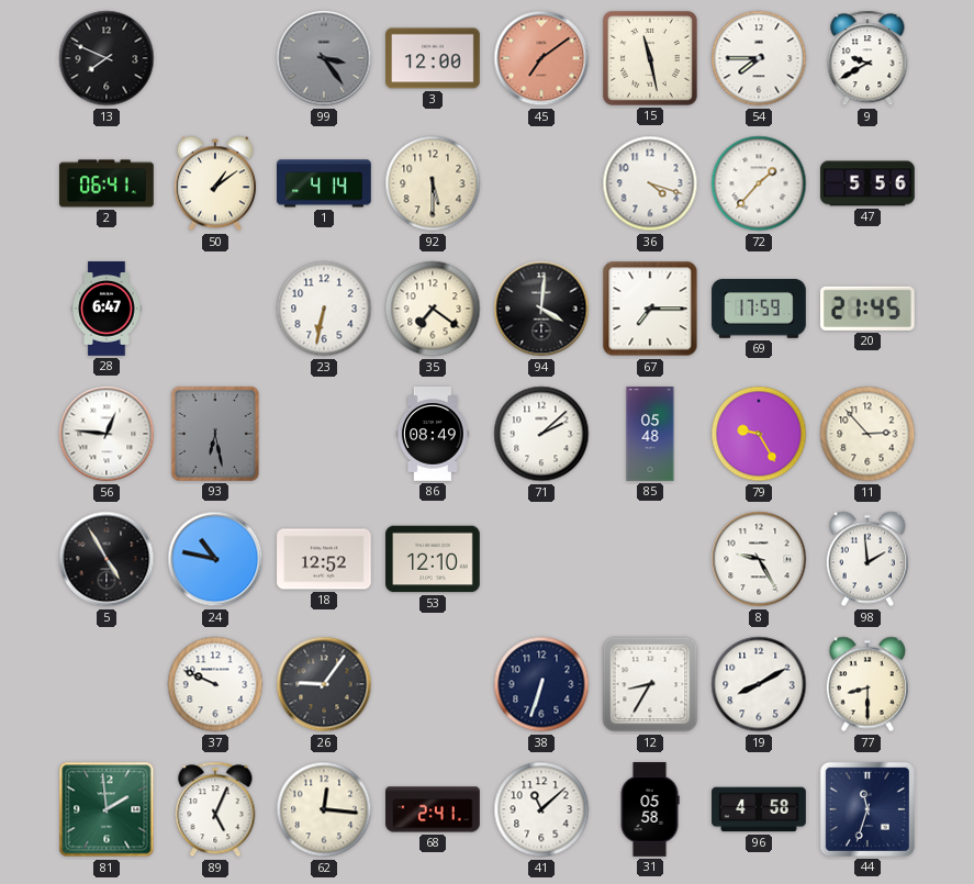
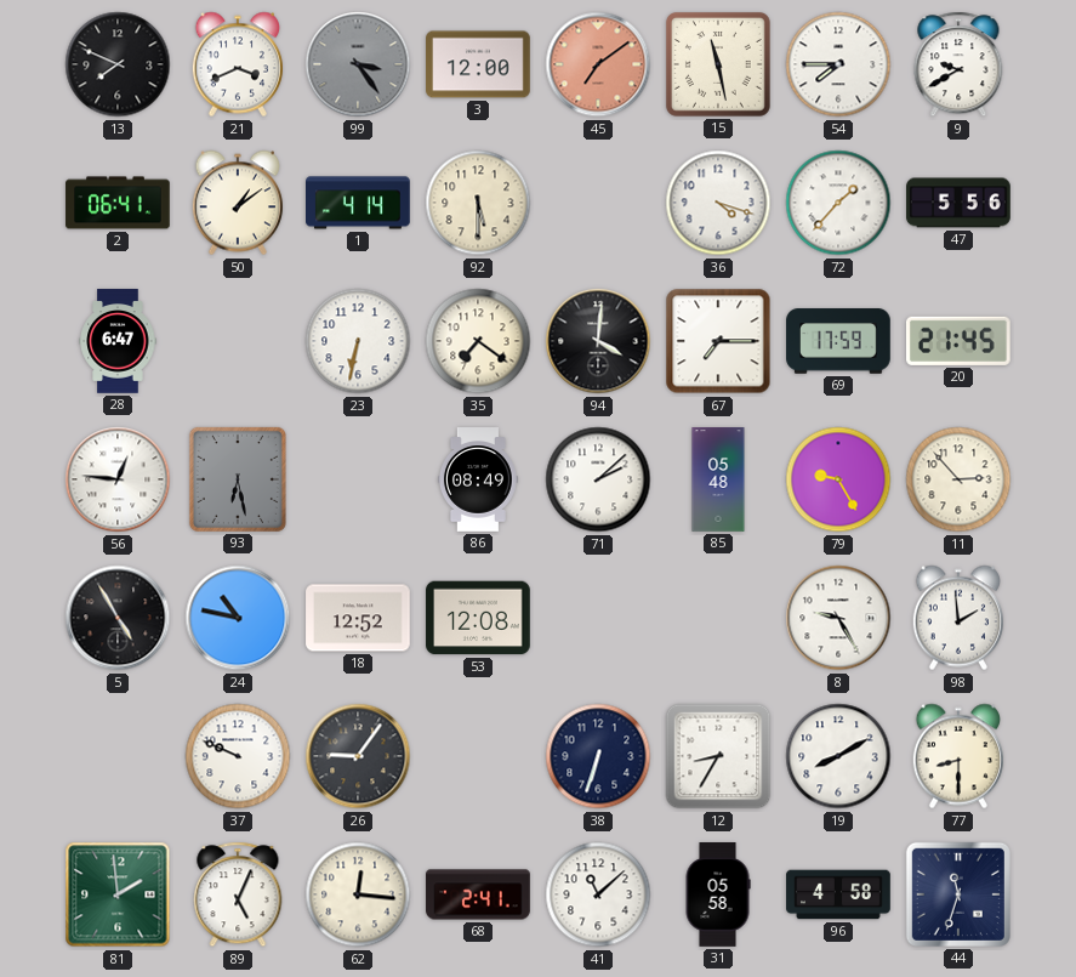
21: none -> 3:41 (237, 64)
53: 12:10 -> 12:08 (478, 618)
